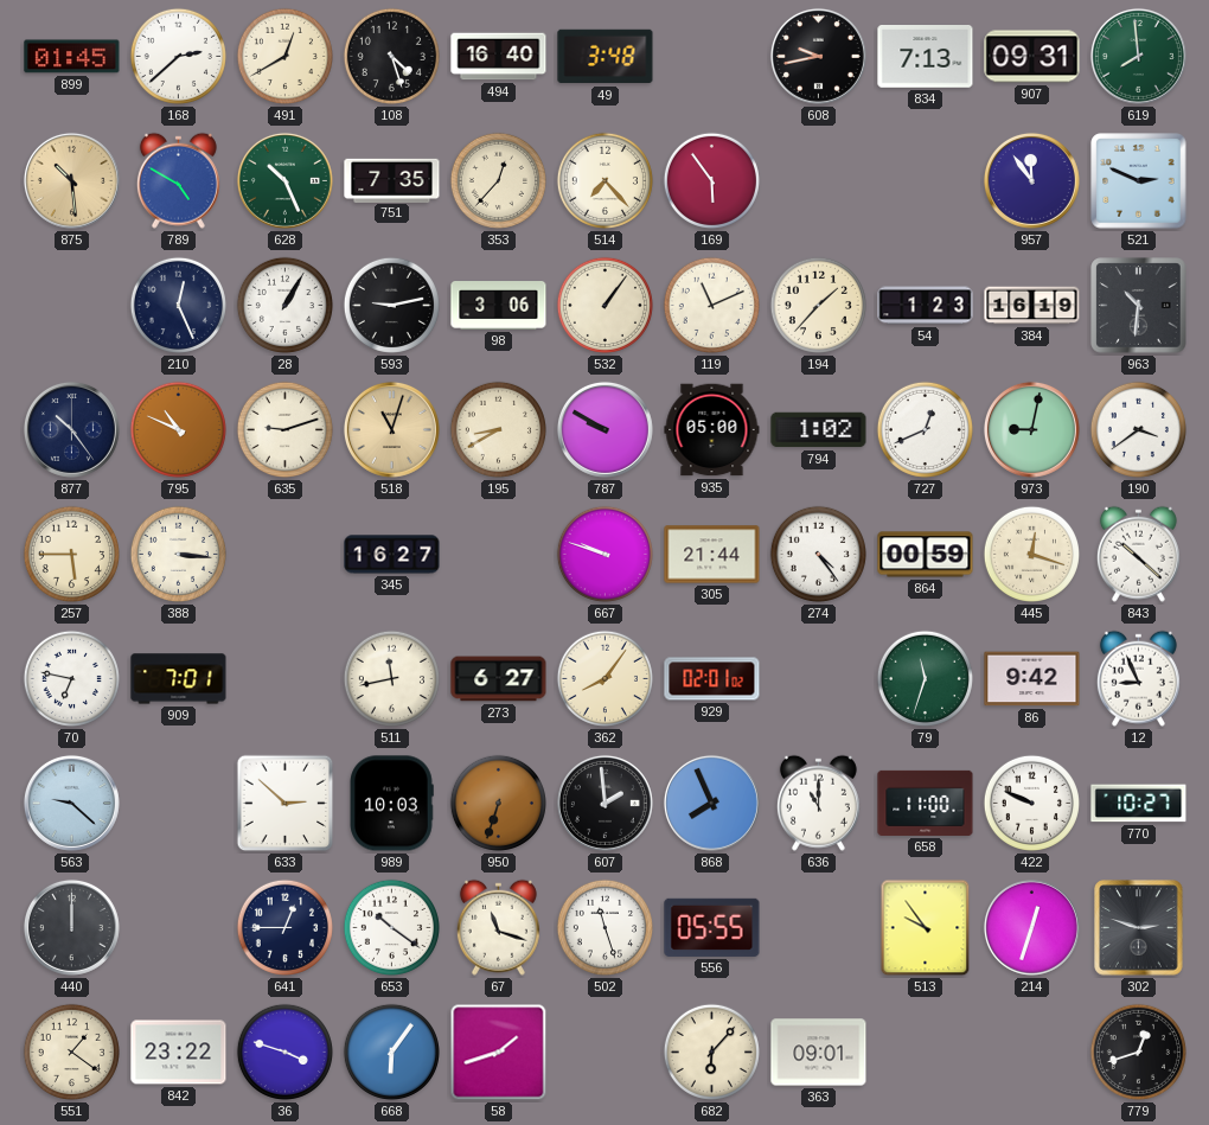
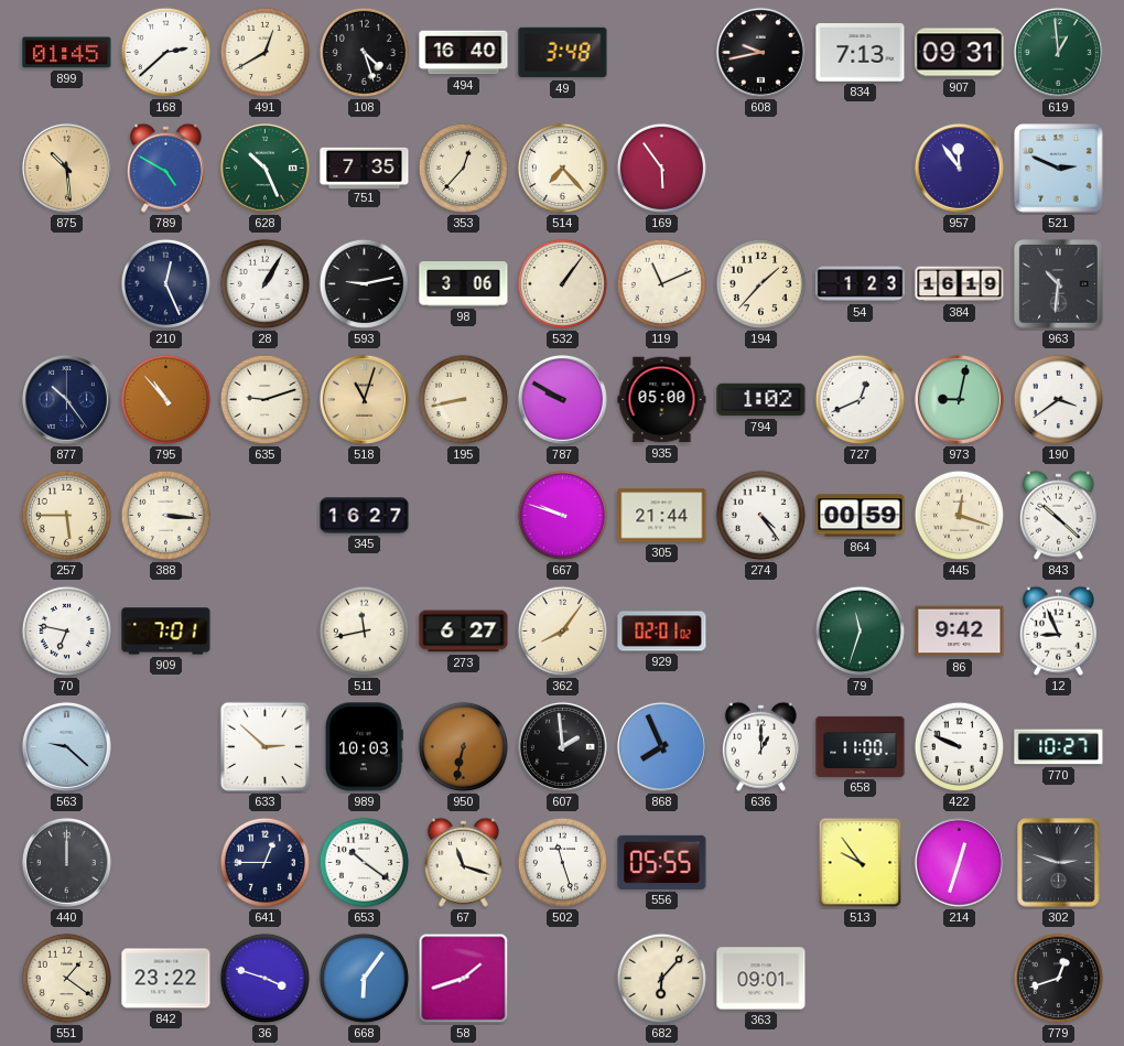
619: 7:59 -> 12:59 (1058, 52)
795: 10:49 -> 10:53 (165, 399)
195: 8:40 -> 8:43 (463, 399)
950: 6:33 -> 6:32 (463, 746)
636: 11:00 -> 1:00 (760, 746)
